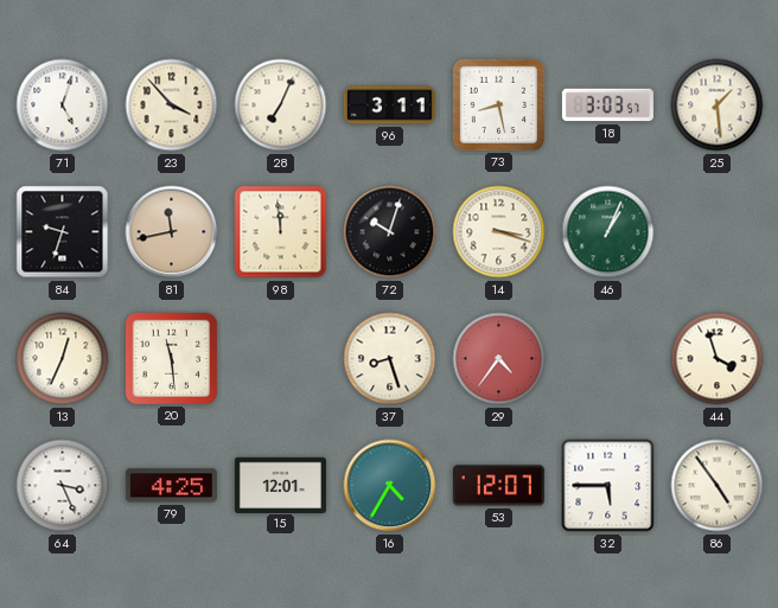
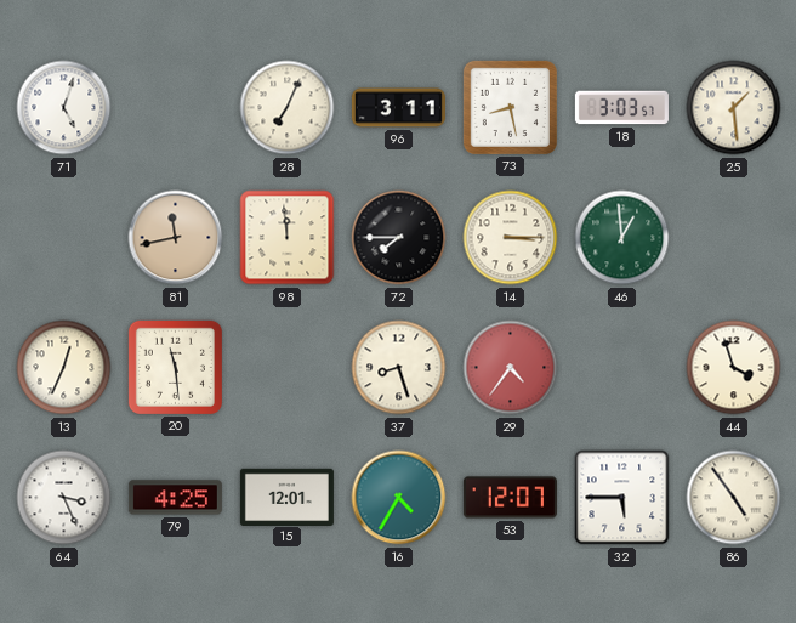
23: 3:53 -> none (172, 105)
84: 9:33 -> none (63, 232)
72: 10:03 -> 7:45 (399, 238)
14: 3:18 -> 3:15 (511, 238)
46: 1:04 -> 12:59 (622, 238)
